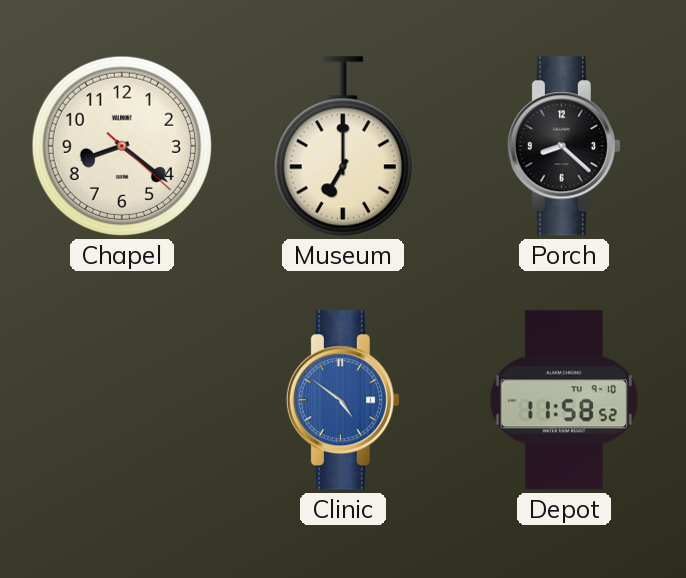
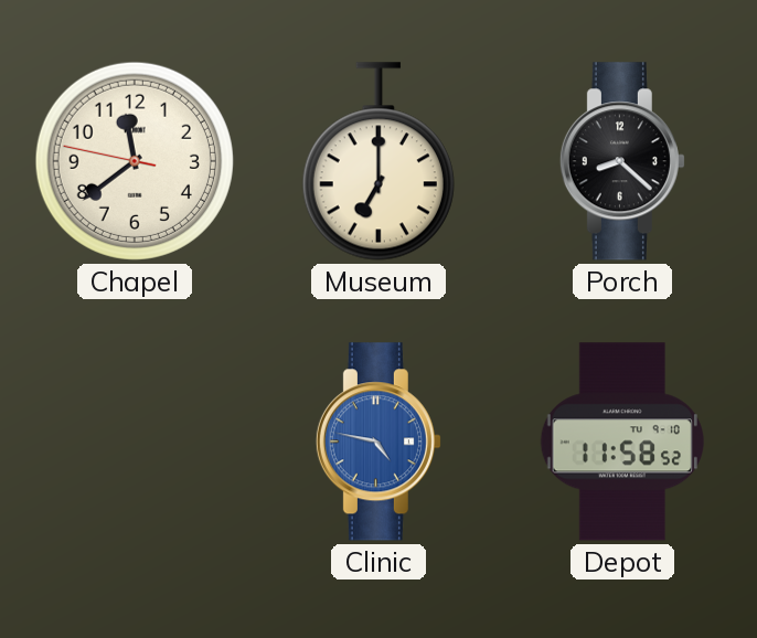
Chapel: 8:21 -> 11:38 (135, 161)
Clinic: 4:51 -> 4:47 (378, 442)
